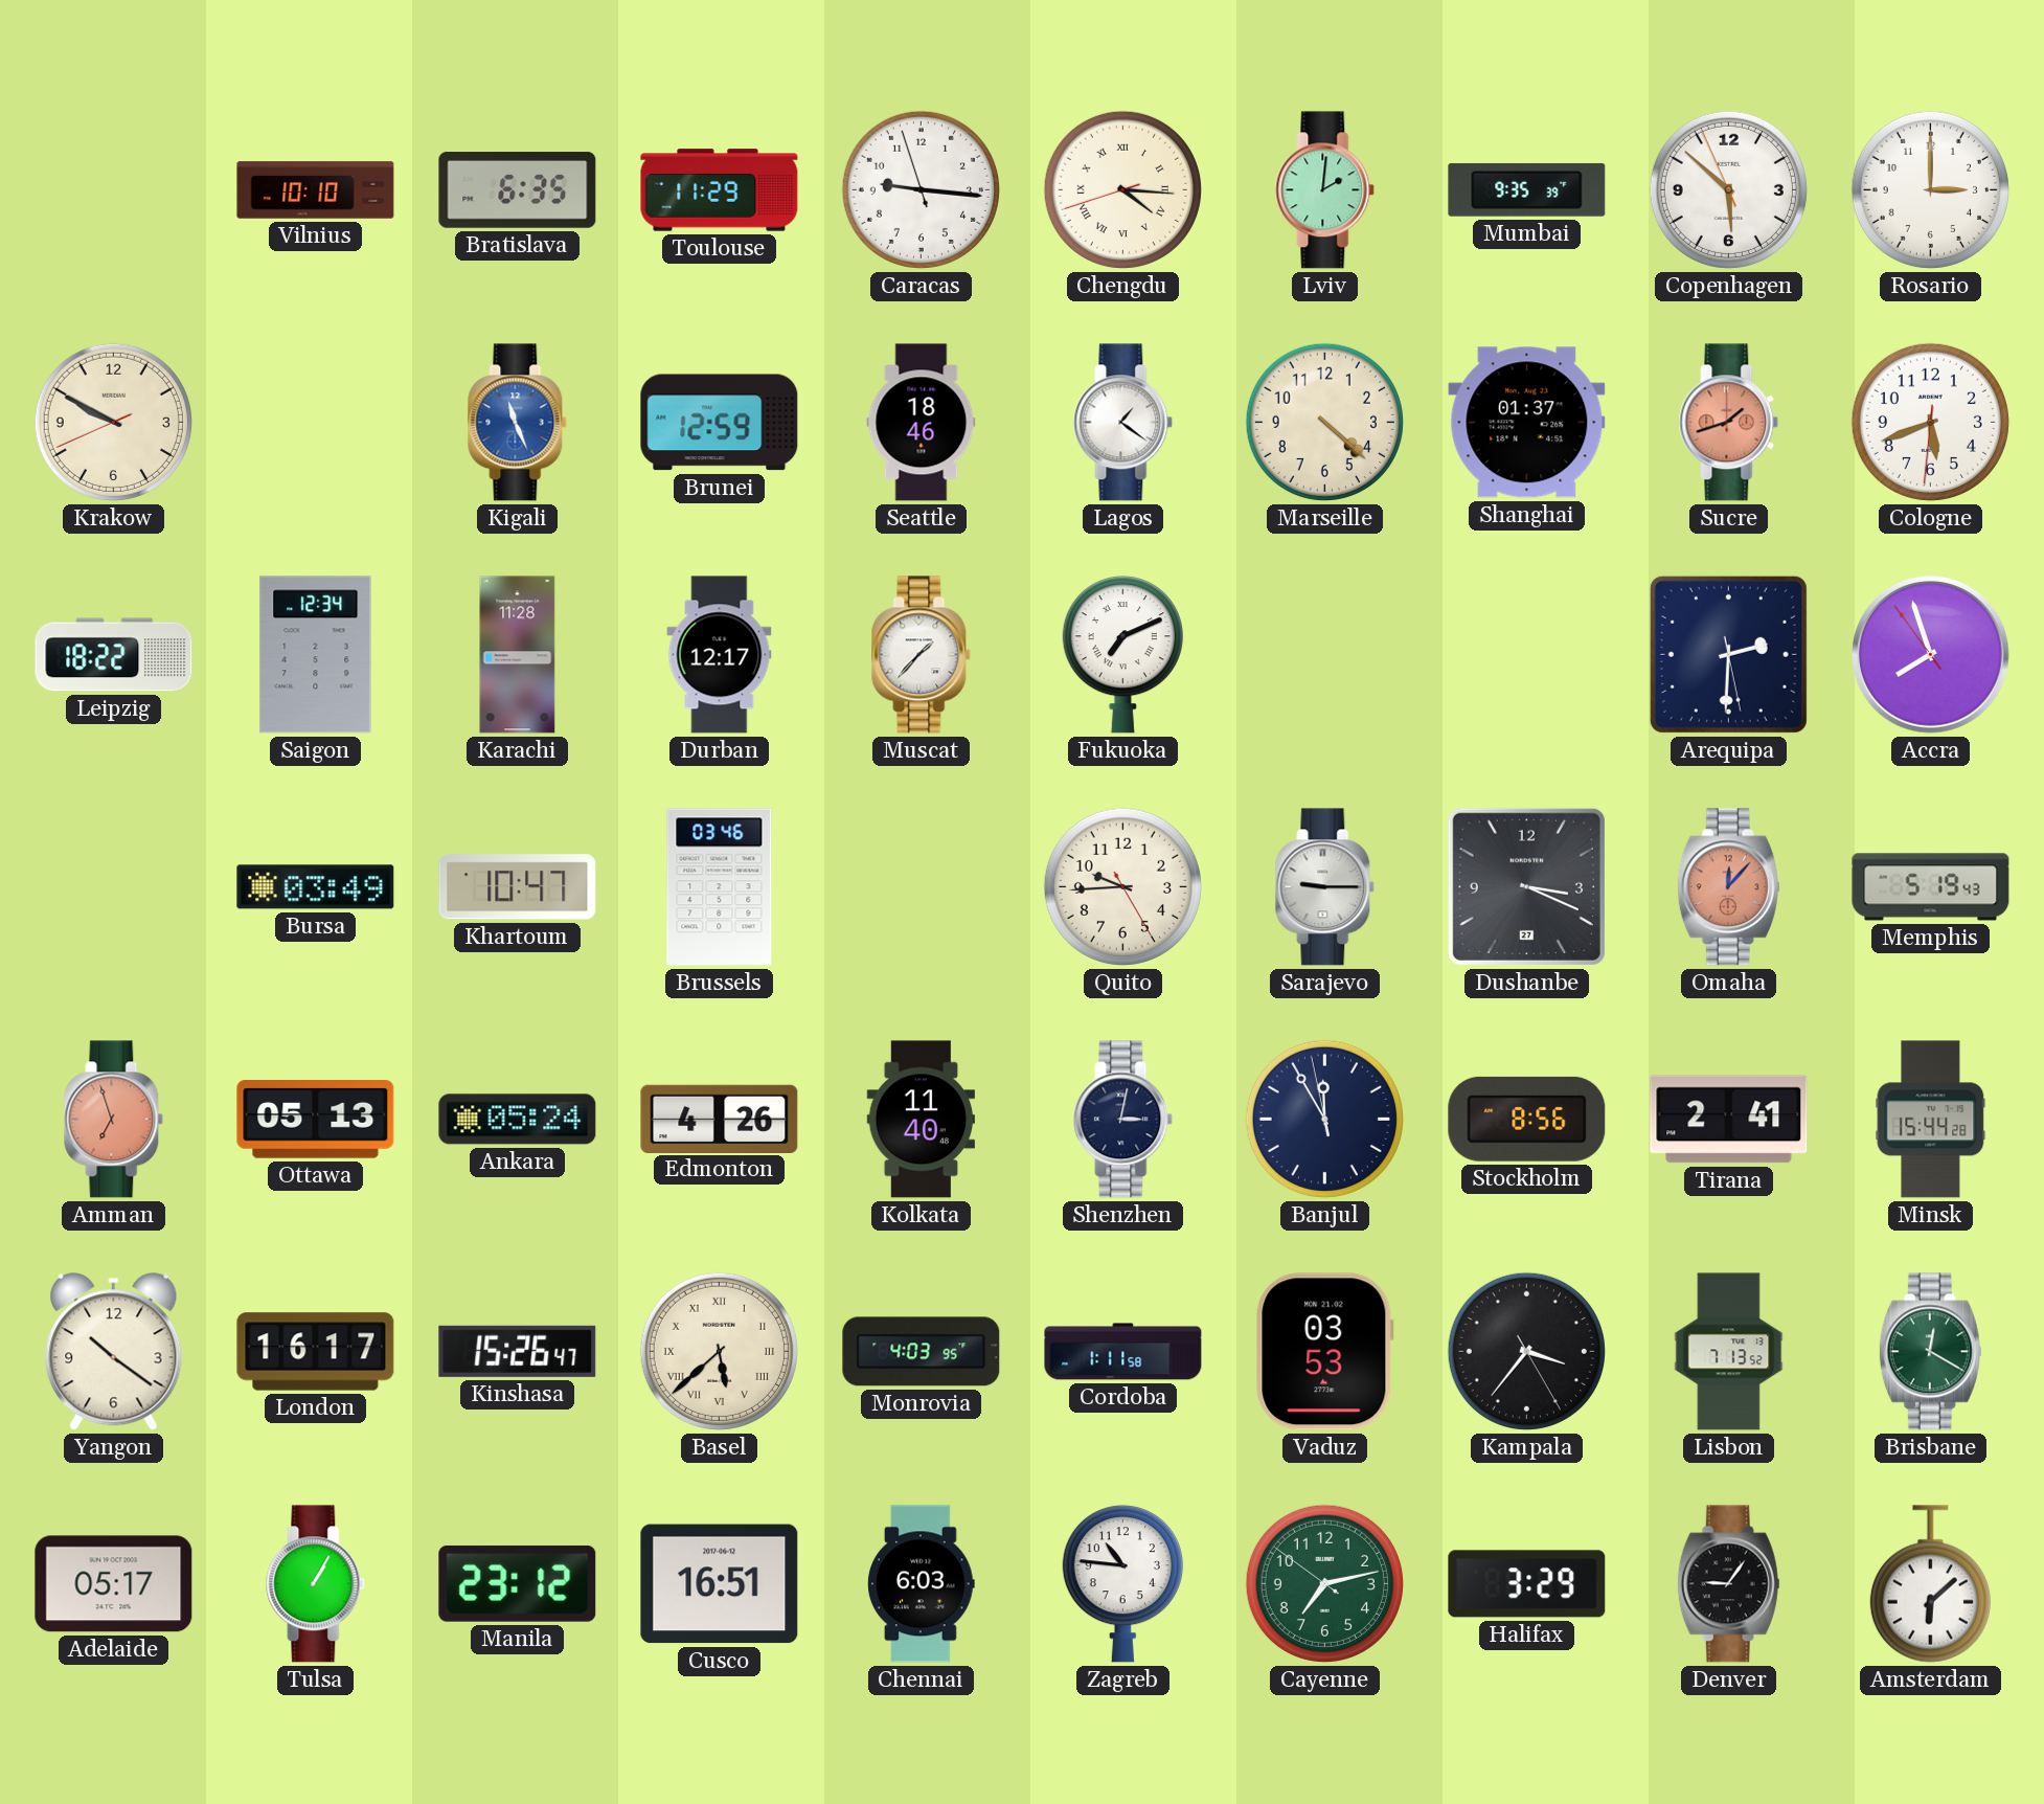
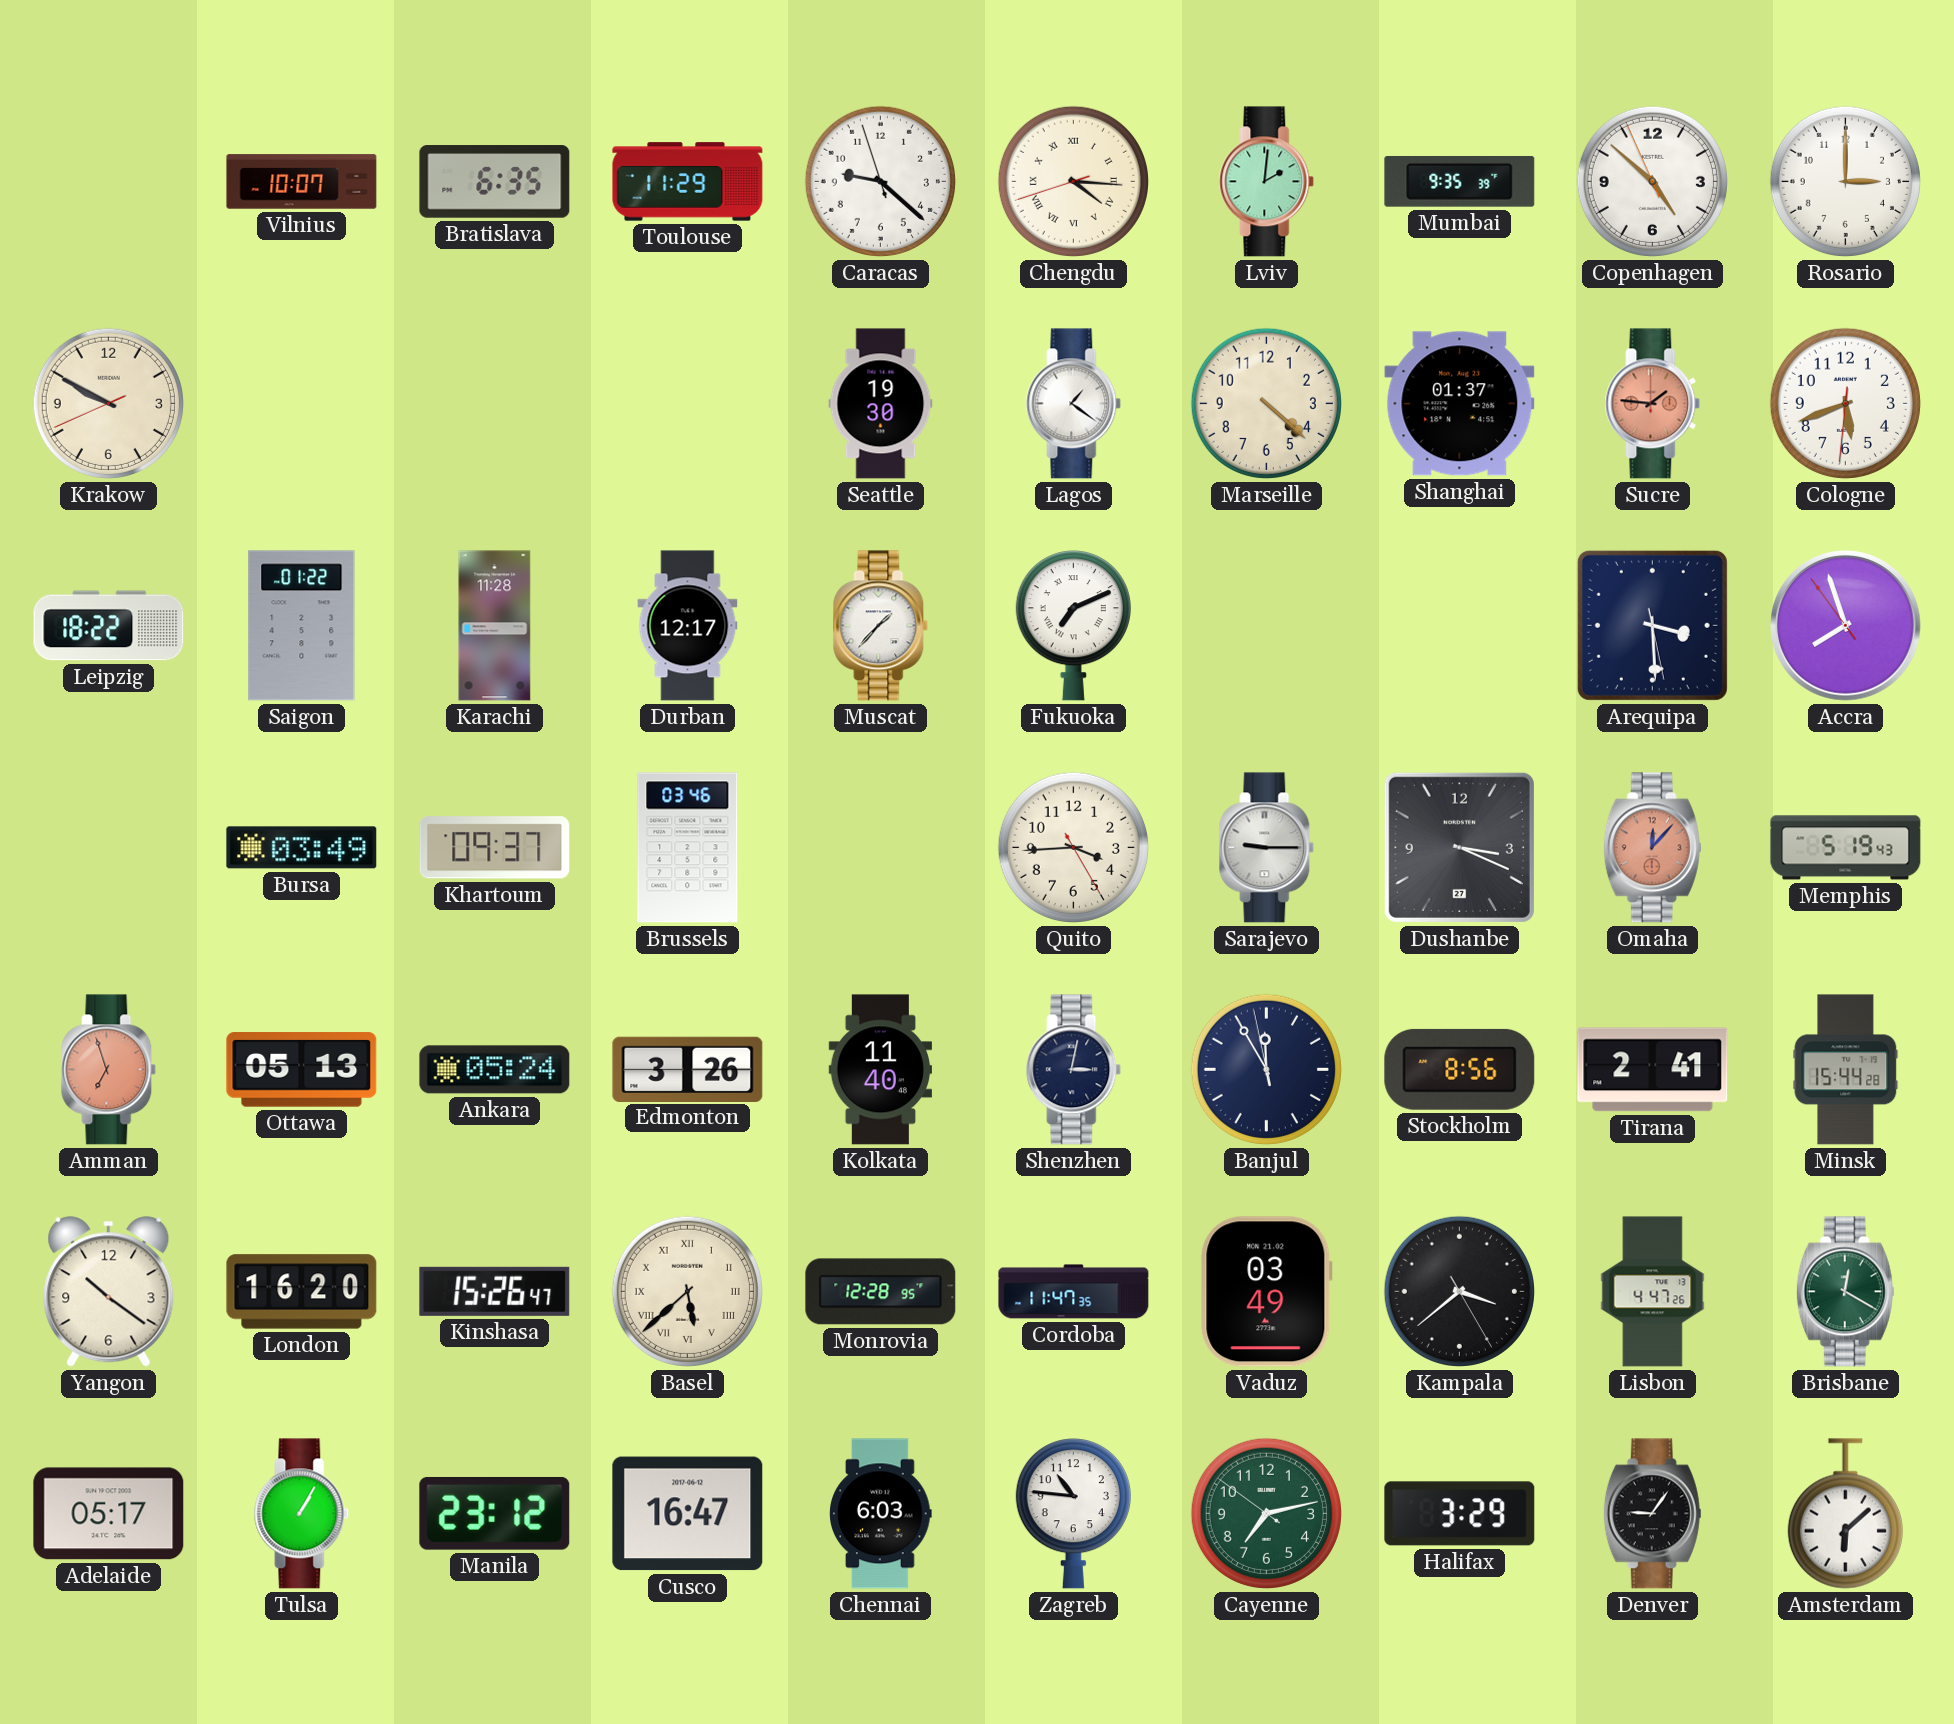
Vilnius: 10:10 -> 10:07 (302, 182)
Caracas: 9:15 -> 9:21 (880, 181)
Copenhagen: 5:51 -> 4:51 (1652, 181)
Kigali: 11:26 -> none (518, 423)
Brunei: 12:59 -> none (720, 423)
Seattle: 18:46 -> 19:30 (881, 404)
Sucre: 1:42 -> 1:46 (1653, 404)
Saigon: 12:34 -> 01:22 (302, 626)
Arequipa: 2:30 -> 3:29 (1652, 625)
Khartoum: 10:47 -> 09:37 (495, 848)
Quito: 9:44 -> 3:44 (1073, 847)
Edmonton: 4:26 -> 3:26 (688, 1069)
London: 16:17 -> 16:20 (302, 1292)
Monrovia: 4:03 -> 12:28 (881, 1292)
Cordoba: 1:11 -> 11:47 (1074, 1292)
Vaduz: 03:53 -> 03:49 (1267, 1292)
Kampala: 3:36 -> 3:38 (1459, 1291)
Lisbon: 7:13 -> 4:47 (1653, 1292)
Cusco: 16:51 -> 16:47 (688, 1514)
